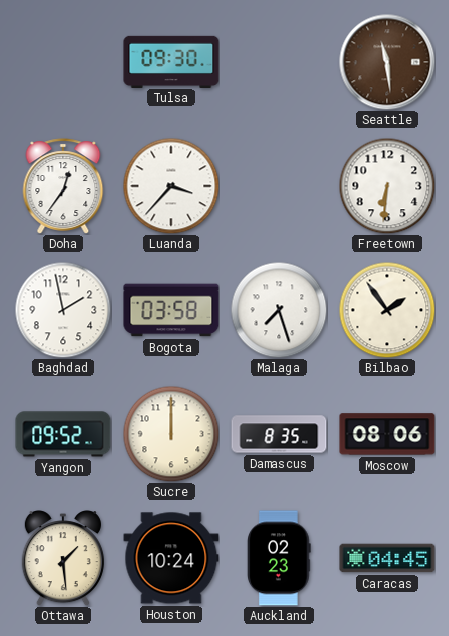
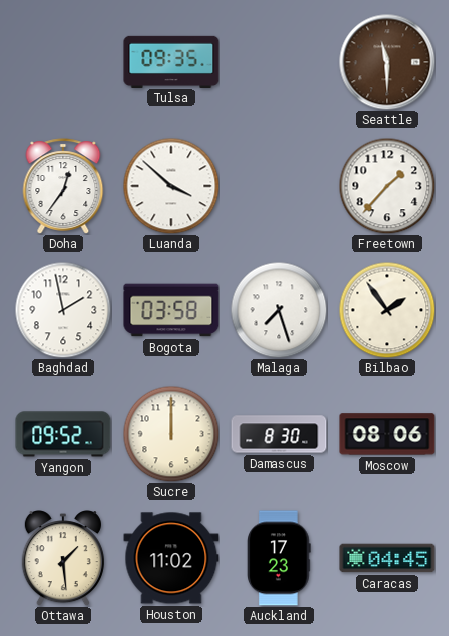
Tulsa: 09:30 -> 09:35 (171, 61)
Seattle: 11:29 -> 11:30 (387, 62)
Luanda: 3:37 -> 3:52 (171, 186)
Freetown: 6:31 -> 1:37 (387, 186)
Damascus: 8:35 -> 8:30 (279, 434)
Houston: 10:24 -> 11:02 (171, 558)
Auckland: 02:23 -> 17:23 (279, 558)
